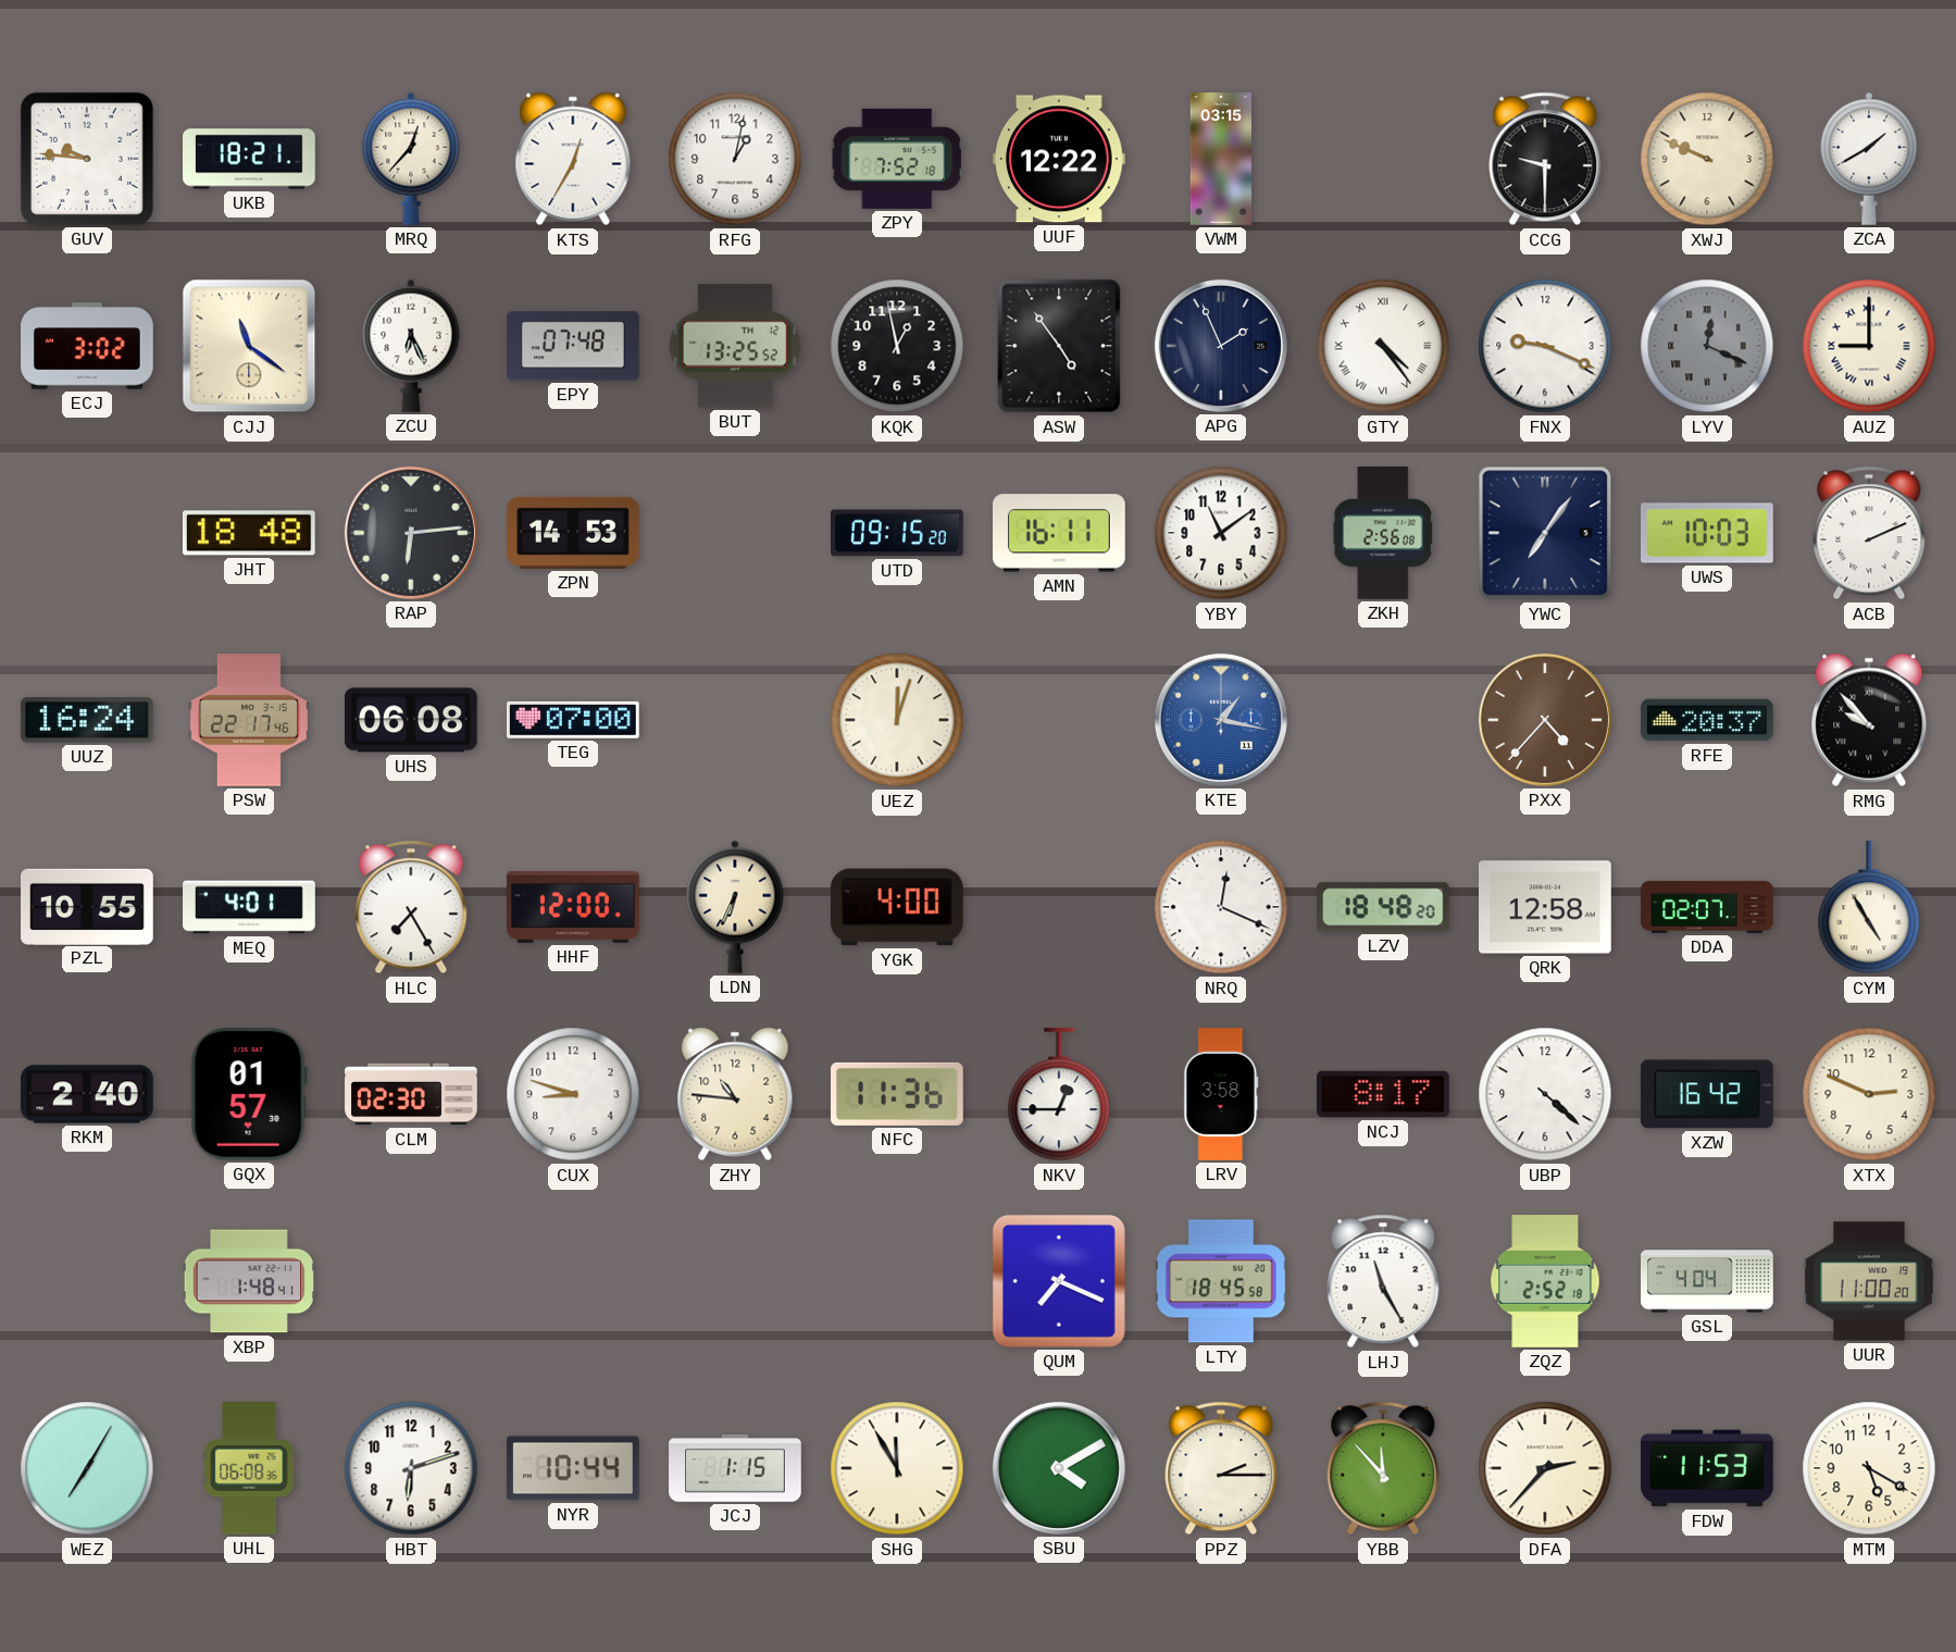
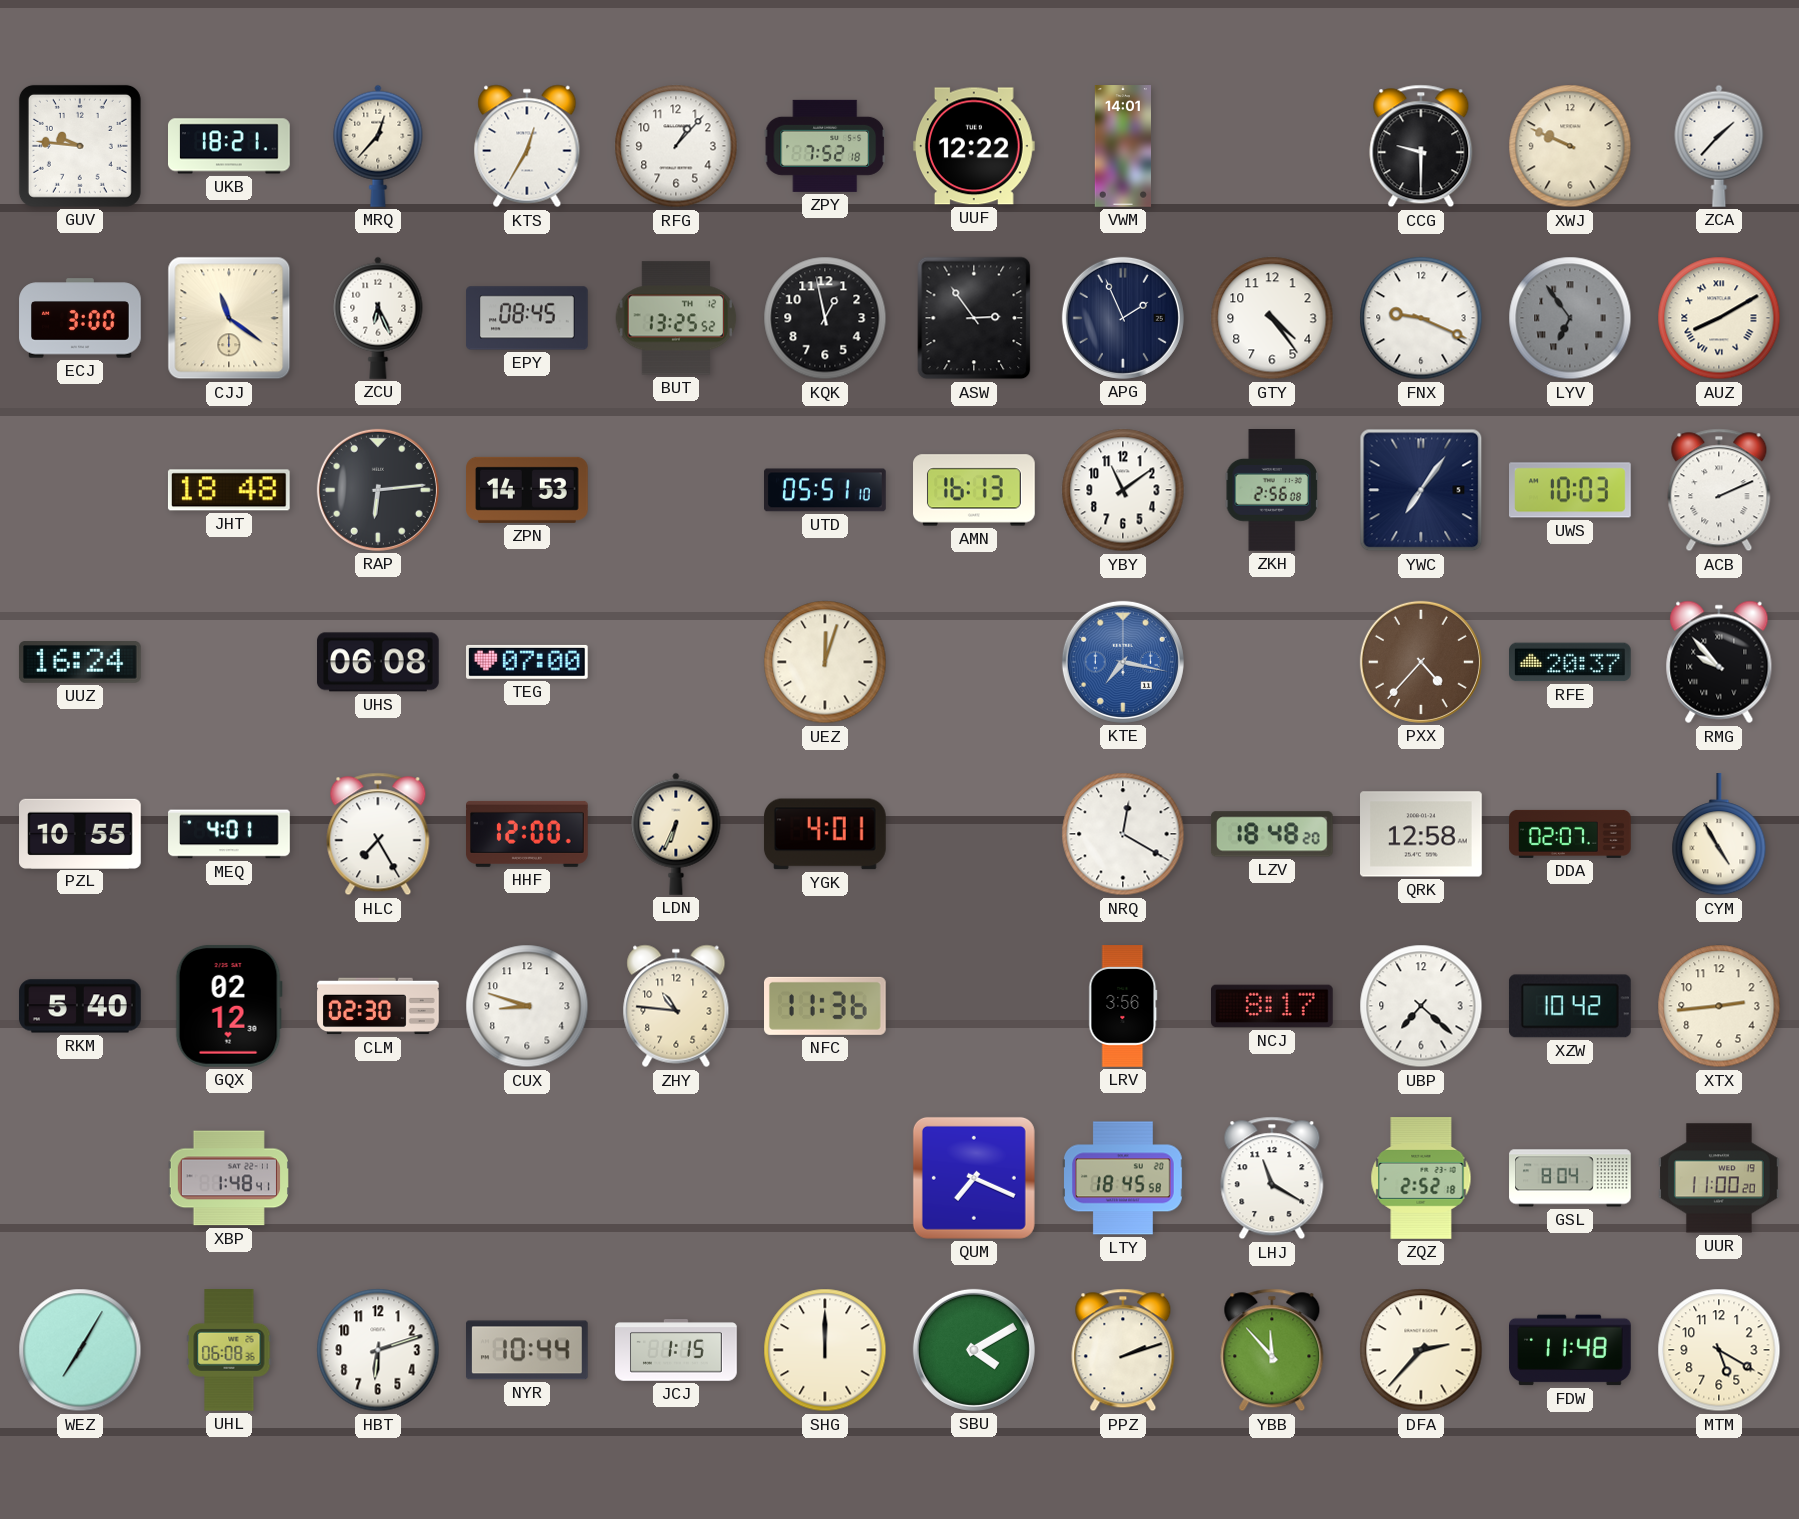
RFG: 1:02 -> 1:07 (676, 146)
VWM: 03:15 -> 14:01 (1122, 146)
ZCA: 1:40 -> 1:37 (1719, 146)
ECJ: 3:02 -> 3:00 (80, 318)
EPY: 07:48 -> 08:45 (527, 318)
ASW: 4:54 -> 2:54 (974, 318)
GTY numerals: Roman -> Arabic (1272, 318)
LYV: 12:19 -> 6:54 (1570, 318)
AUZ: 9:00 -> 8:10 (1719, 318)
UTD: 09:15 -> 05:51 (826, 490)
AMN: 16:11 -> 16:13 (975, 490)
PSW: 22:17 -> none (249, 721)
KTE: 1:17 -> 7:17 (1123, 662)
YGK: 4:00 -> 4:01 (825, 834)
NRQ: 12:19 -> 12:20 (1123, 834)
RKM: 2:40 -> 5:40 (80, 1006)
GQX: 01:57 -> 02:12 (229, 1006)
NKV: 12:45 -> none (1059, 1095)
LRV: 3:58 -> 3:56 (1123, 1006)
UBP: 4:22 -> 7:22 (1421, 1006)
XZW: 16:42 -> 10:42 (1570, 1006)
XTX: 2:49 -> 2:44 (1719, 1006)
LHJ: 11:25 -> 11:20 (1272, 1178)
GSL: 4:04 -> 8:04 (1570, 1178)
SHG: 11:55 -> 12:00 (825, 1350)
PPZ: 2:15 -> 2:12 (1123, 1350)
FDW: 11:53 -> 11:48 (1570, 1350)
